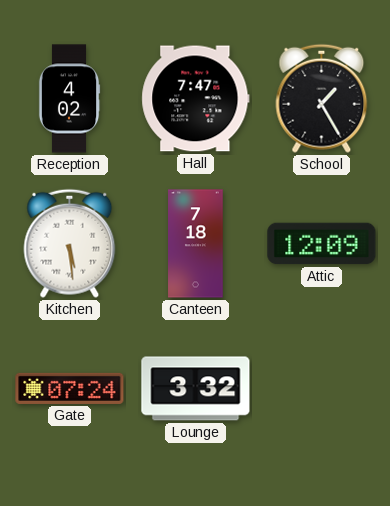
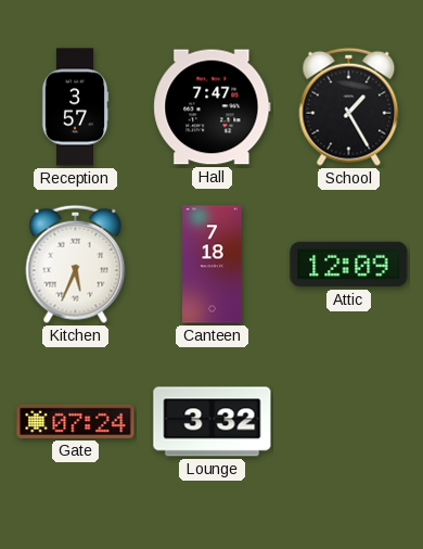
Reception: 4:02 -> 3:57 (75, 107)
Kitchen: 5:29 -> 5:34 (76, 264)
